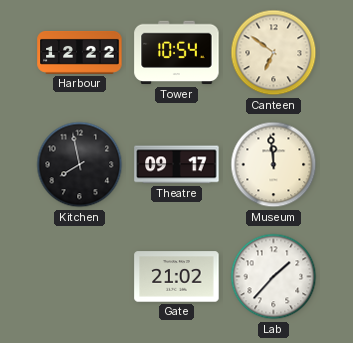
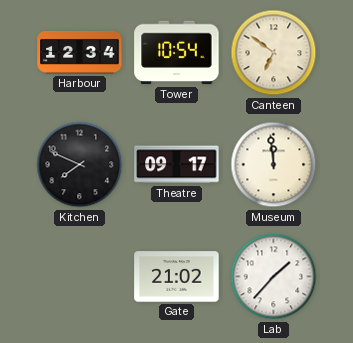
Harbour: 12:22 -> 12:34 (80, 52)
Kitchen: 7:58 -> 7:49 (80, 165)
